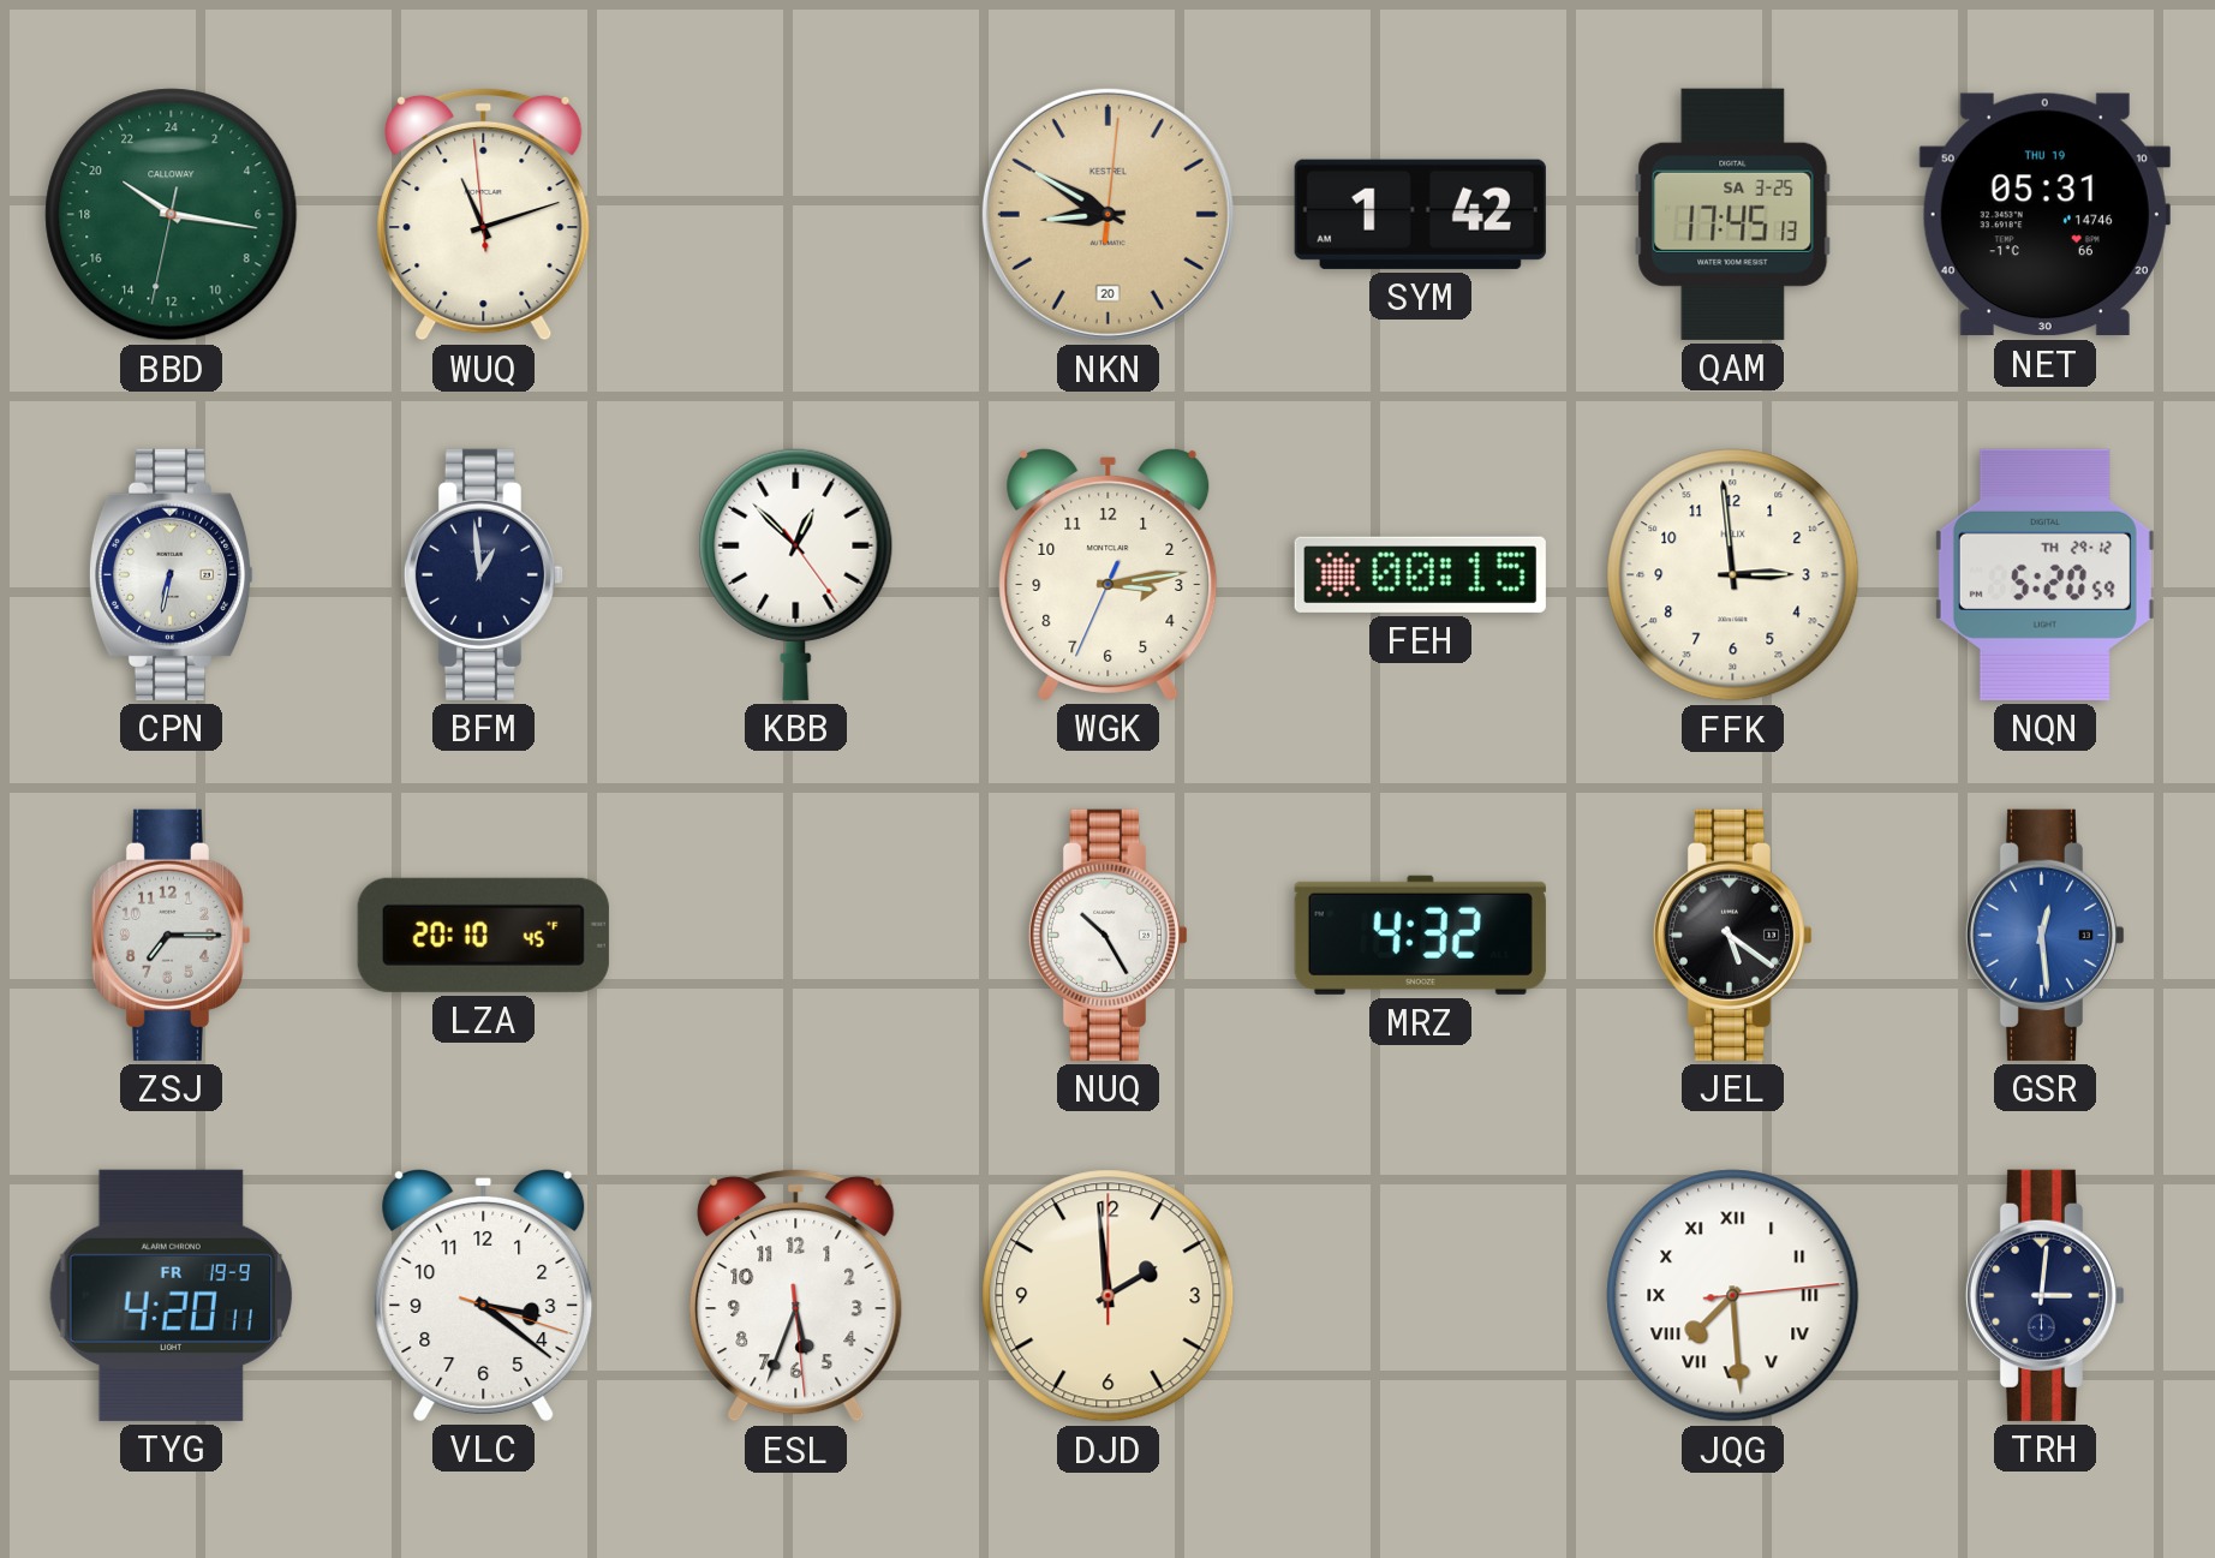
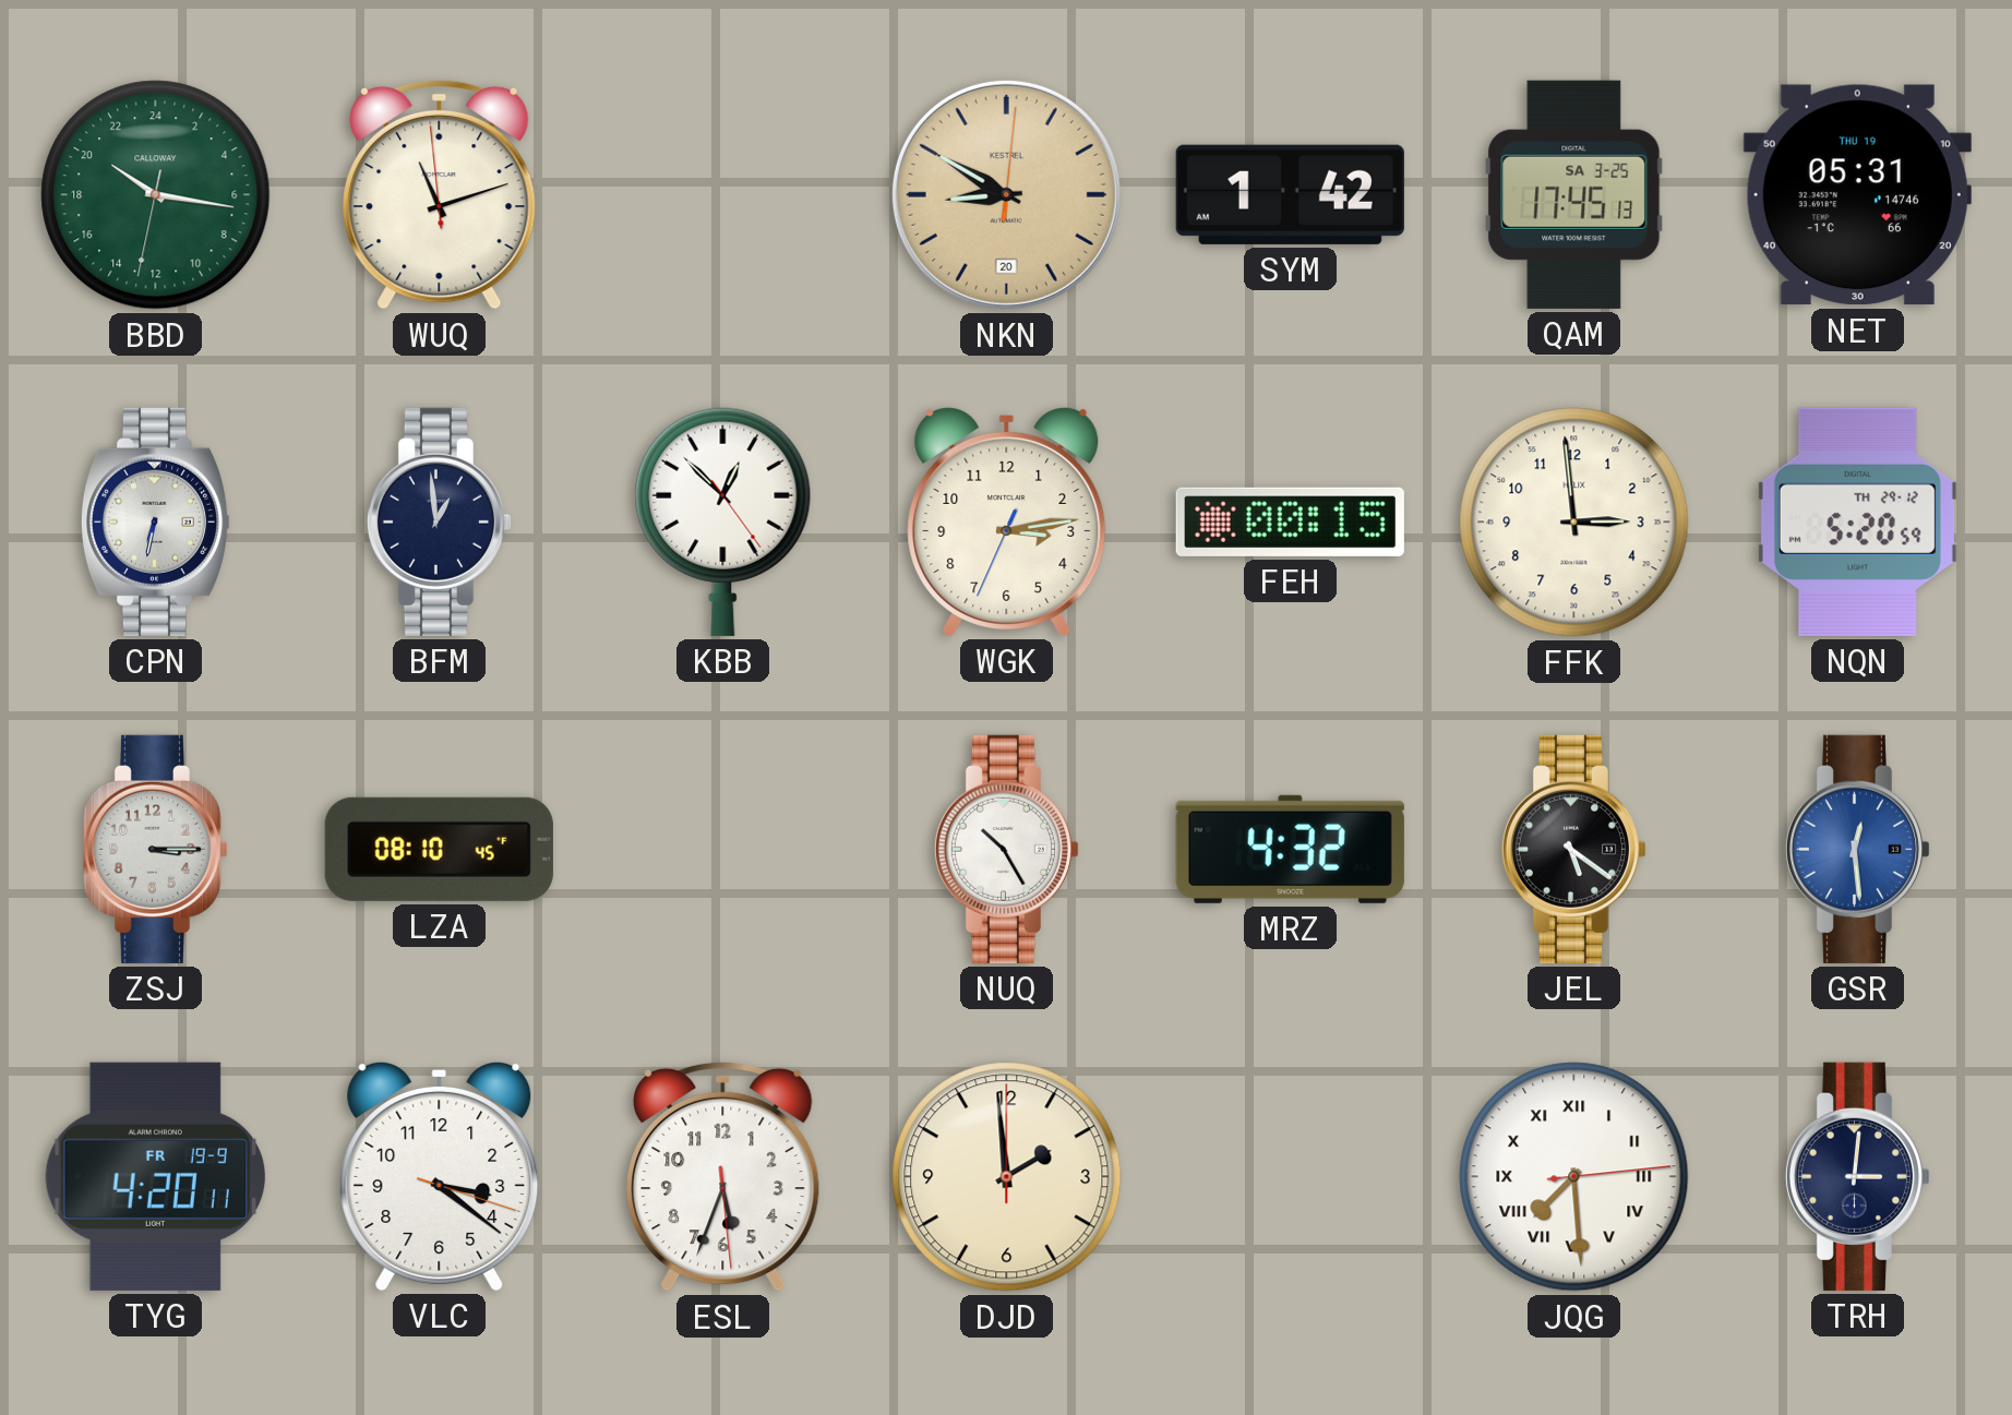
ZSJ: 7:15 -> 3:15 (155, 849)
LZA: 20:10 -> 08:10 (439, 849)
